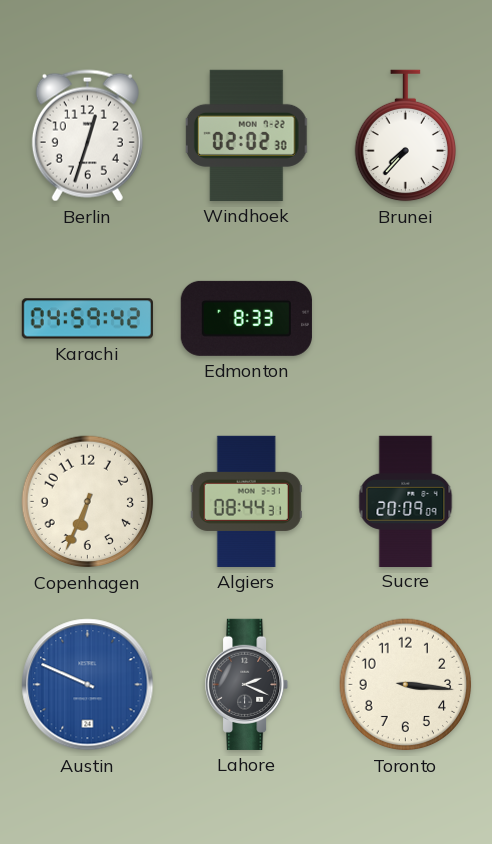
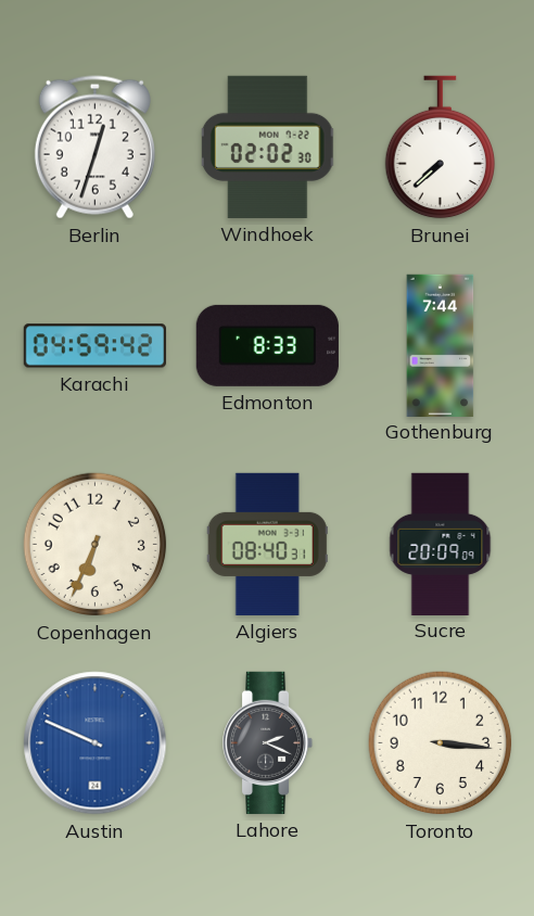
Brunei: 7:37 -> 7:38 (440, 148)
Gothenburg: none -> 7:44 (441, 345)
Algiers: 08:44 -> 08:40 (267, 544)
